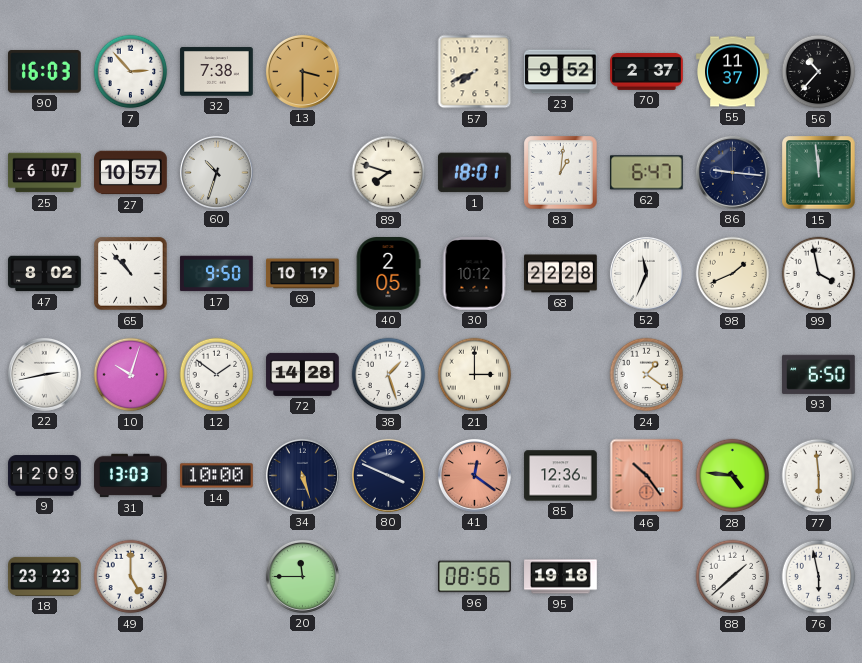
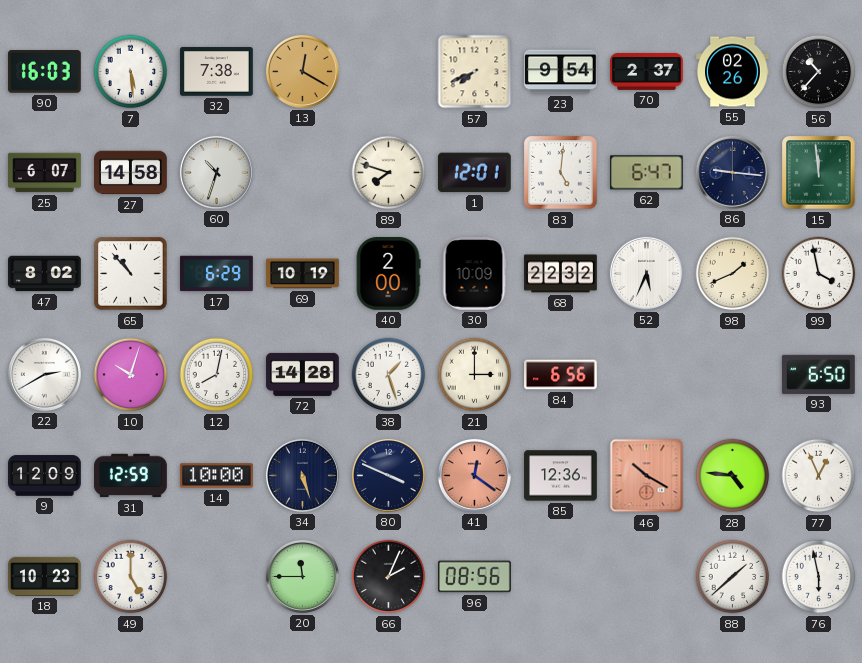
7: 2:53 -> 5:29 (131, 72)
13: 3:30 -> 12:20 (302, 71)
23: 9:52 -> 9:54 (561, 72)
55: 11:37 -> 02:26 (733, 72)
27: 10:57 -> 14:58 (131, 173)
1: 18:01 -> 12:01 (474, 173)
83: 1:01 -> 5:01 (561, 173)
17: 9:50 -> 6:29 (217, 274)
40: 2:05 -> 2:00 (388, 274)
30: 10:12 -> 10:09 (474, 274)
68: 22:28 -> 22:32 (561, 274)
52: 11:34 -> 5:34 (646, 273)
22: 2:43 -> 2:40 (44, 374)
12: 1:51 -> 8:02 (217, 375)
84: none -> 6:56 (561, 375)
24: 1:21 -> none (647, 375)
31: 13:03 -> 12:59 (131, 476)
46: 10:24 -> 10:20 (647, 476)
77: 5:59 -> 12:56 (819, 476)
18: 23:23 -> 10:23 (45, 576)
66: none -> 2:04 (389, 577)
95: 19:18 -> none (561, 577)
